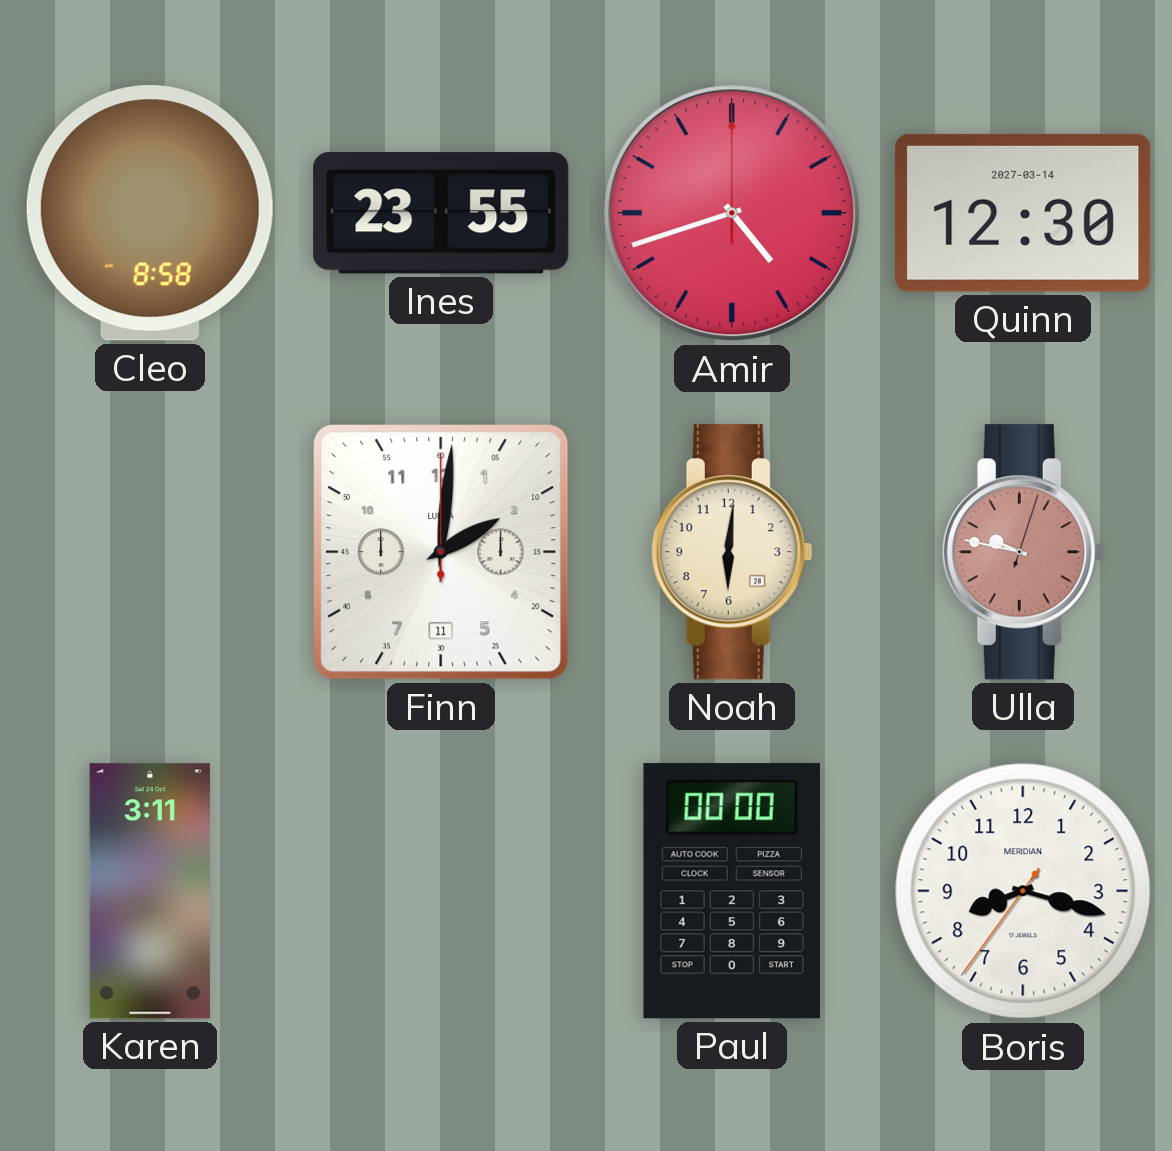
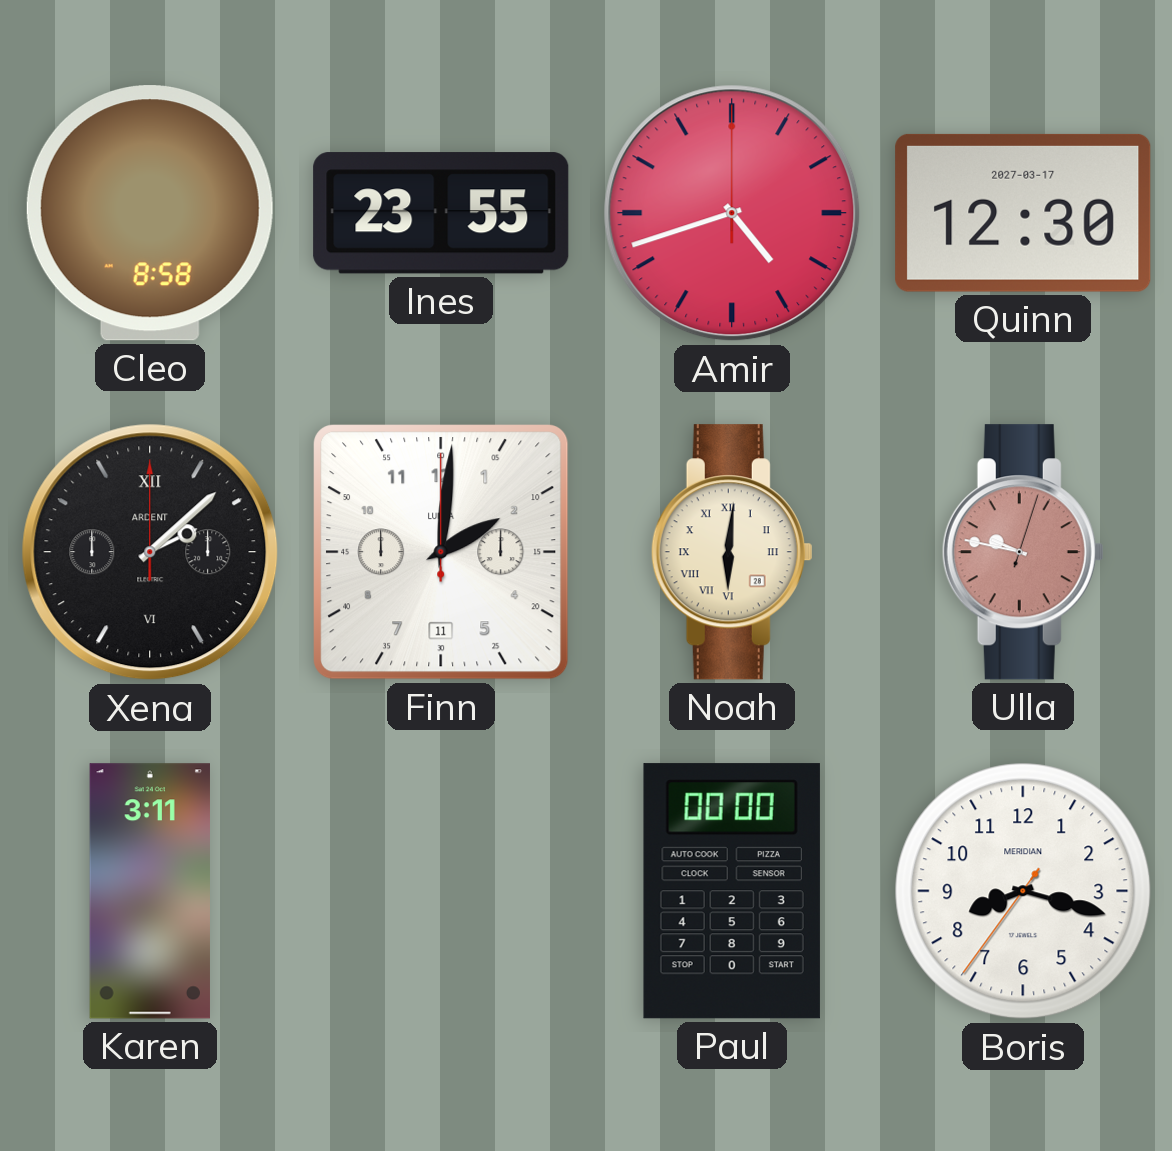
Quinn date: 2027-03-14 -> 2027-03-17 (1023, 213)
Xena: none -> 2:08 (150, 552)
Noah numerals: Arabic -> Roman (732, 552)
